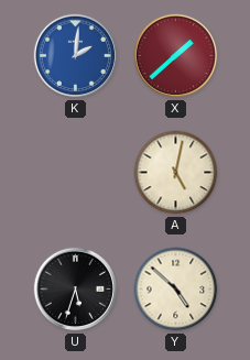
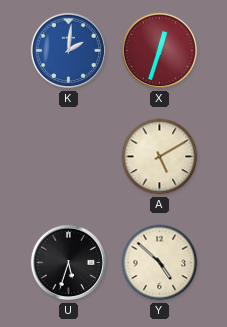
X: 1:38 -> 12:33 (160, 51)
A: 5:02 -> 5:10 (160, 157)
